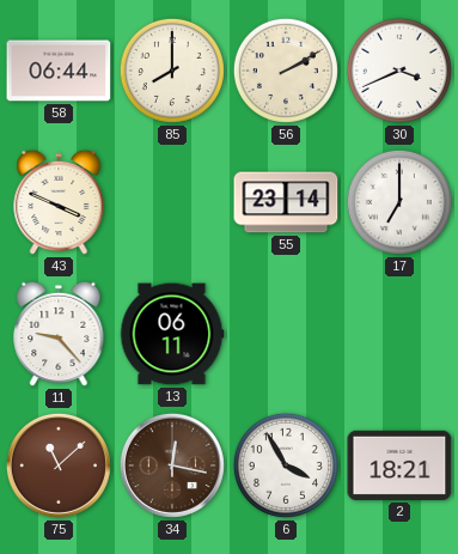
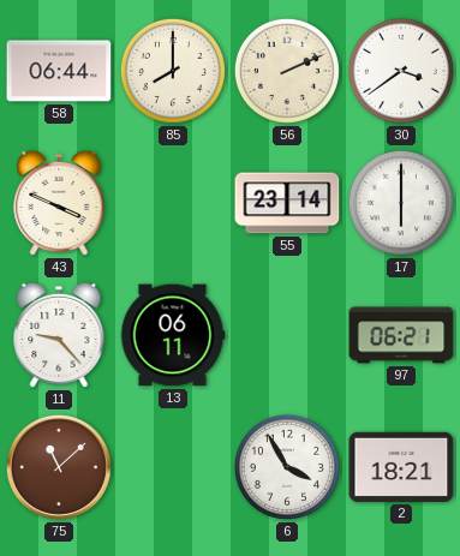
56: 2:10 -> 2:11 (287, 71)
30: 3:41 -> 3:39 (401, 71)
17: 7:00 -> 6:00 (401, 203)
97: none -> 06:21 (401, 335)
34: 12:17 -> none (172, 465)
